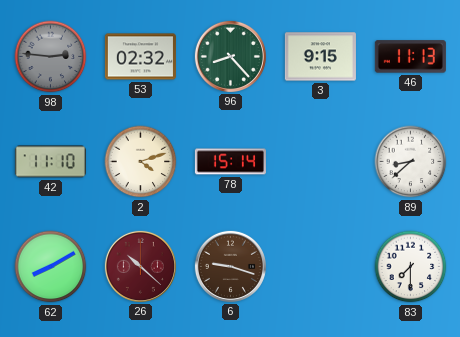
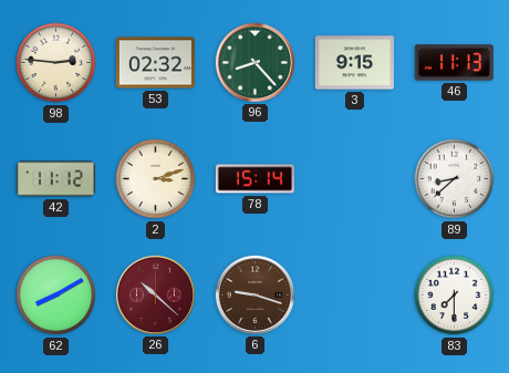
98 dial: grey -> cream (56, 63)
42: 11:10 -> 11:12 (55, 179)
2: 4:12 -> 3:12 (156, 179)
